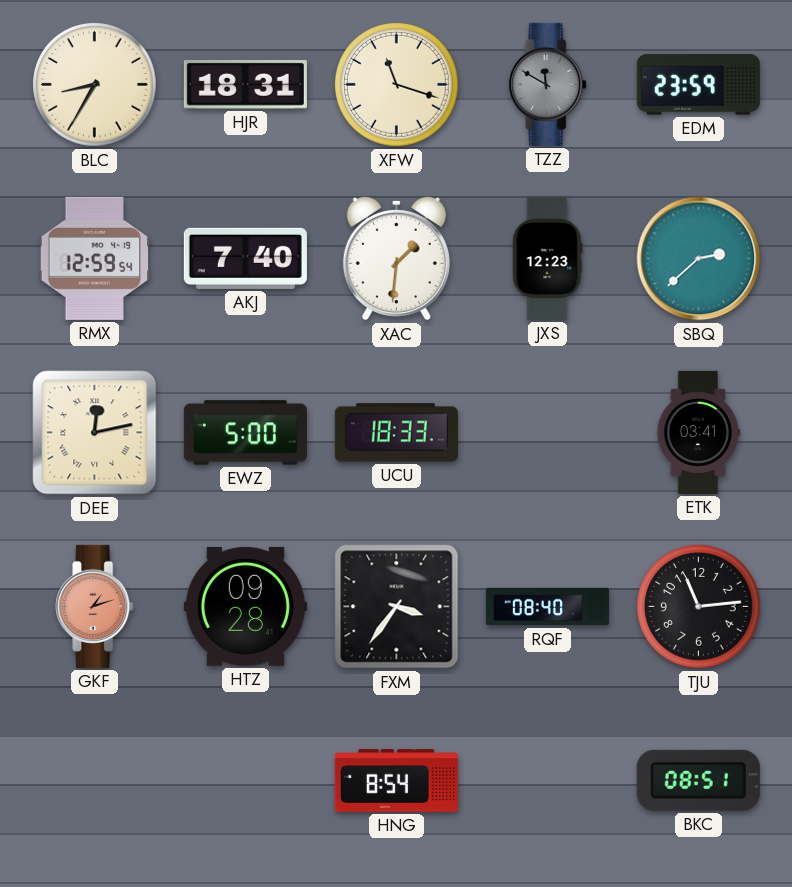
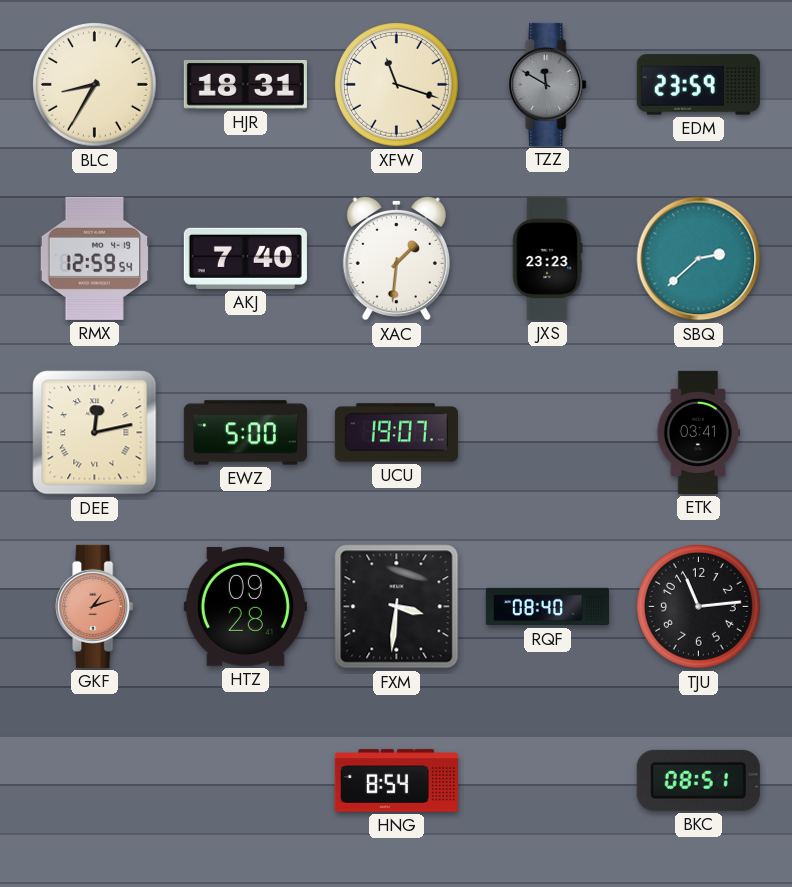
JXS: 12:23 -> 23:23 (547, 258)
UCU: 18:33 -> 19:07 (396, 433)
FXM: 3:36 -> 3:31 (397, 607)
